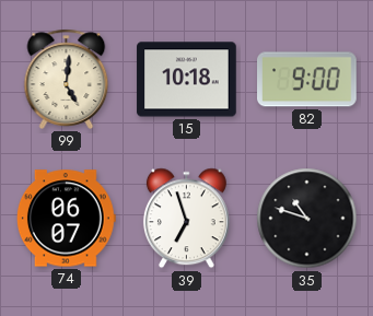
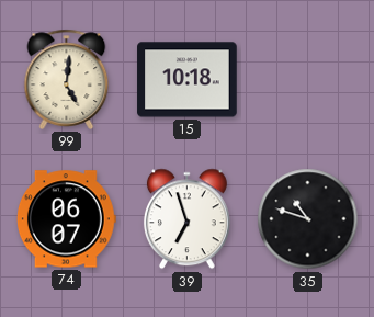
82: 9:00 -> none (307, 80)
